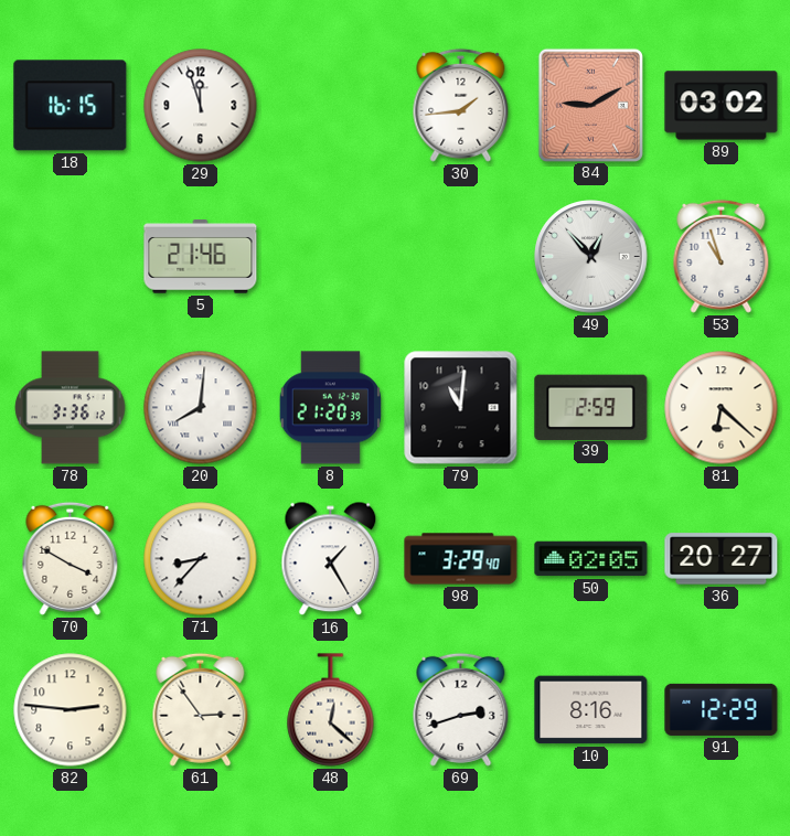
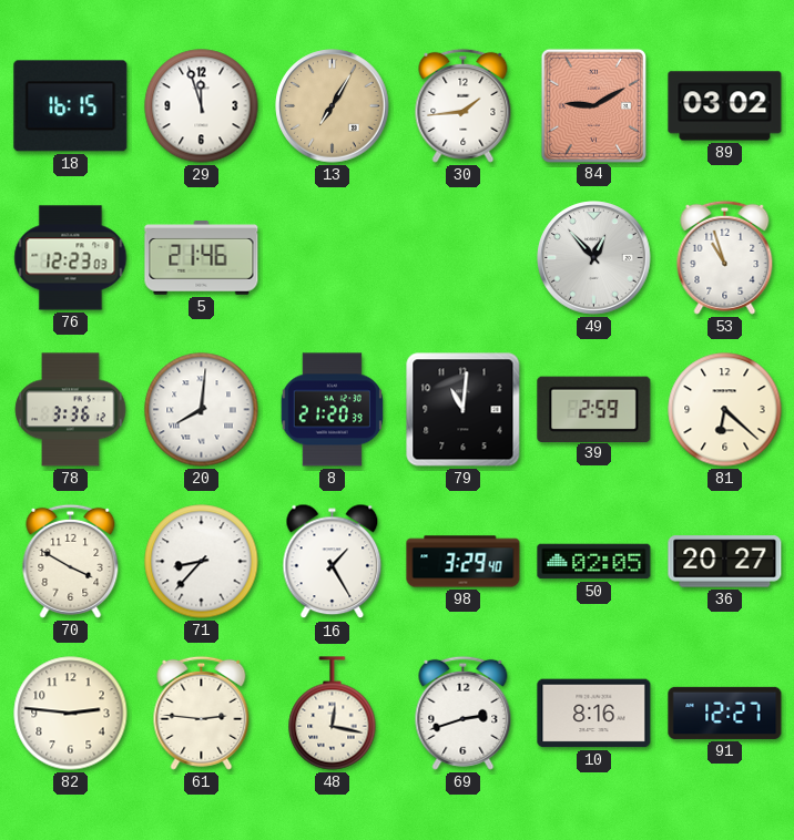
13: none -> 7:05 (333, 106)
76: none -> 12:23 (71, 258)
61: 2:54 -> 2:46 (202, 713)
48: 12:22 -> 12:17 (333, 714)
91: 12:29 -> 12:27 (725, 713)
